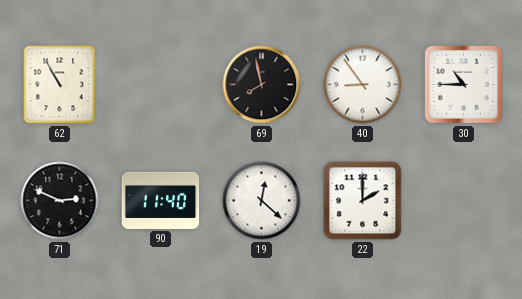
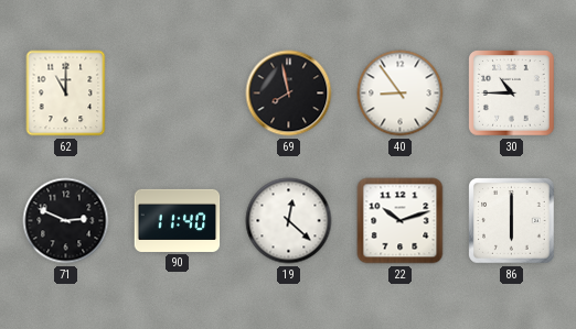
62: 10:55 -> 11:00 (66, 94)
22: 2:00 -> 10:12 (401, 221)
86: none -> 6:00 (512, 221)
